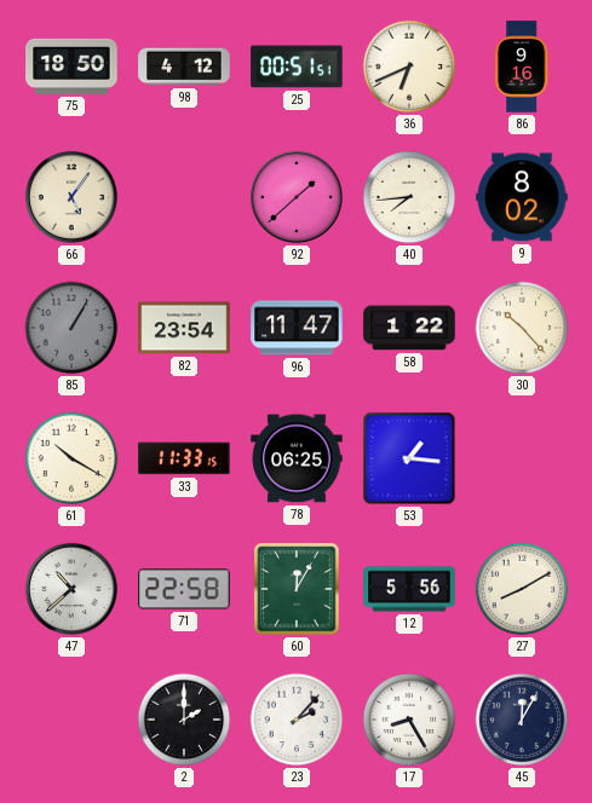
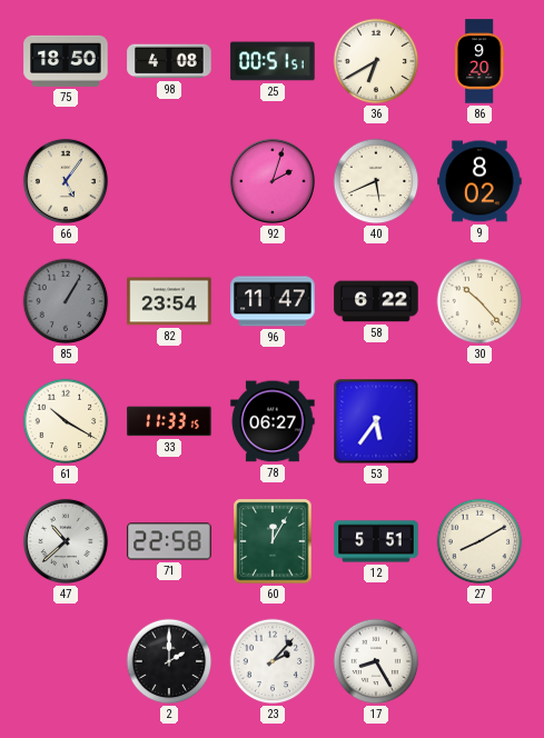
98: 4:12 -> 4:08 (169, 61)
36: 6:41 -> 6:40 (376, 61)
86: 9:16 -> 9:20 (481, 61)
92: 1:38 -> 2:03 (273, 181)
40: 7:44 -> 5:41 (376, 181)
58: 1:22 -> 6:22 (376, 301)
78: 06:25 -> 06:27 (273, 421)
53: 1:16 -> 5:36 (376, 421)
12: 5:56 -> 5:51 (376, 541)
45: 12:05 -> none (522, 720)
